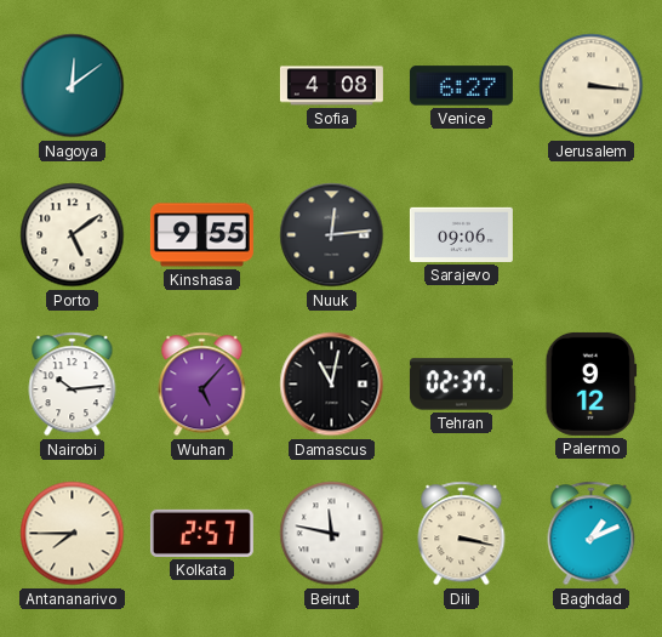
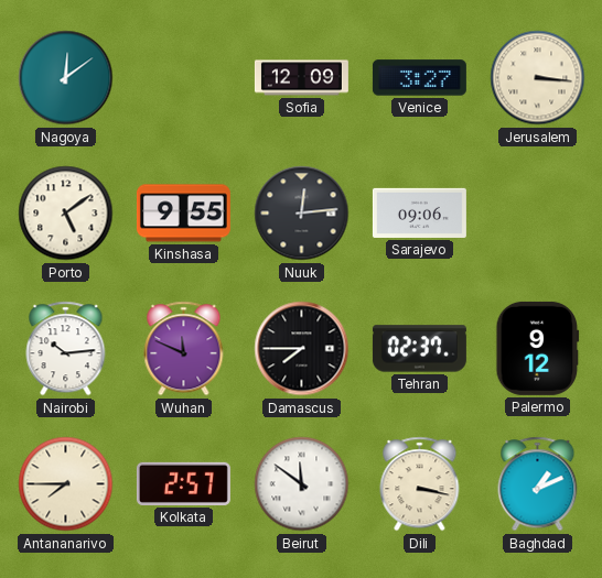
Sofia: 4:08 -> 12:09 (301, 78)
Venice: 6:27 -> 3:27 (419, 78)
Wuhan: 5:07 -> 11:49 (184, 349)
Damascus: 11:02 -> 7:45 (302, 349)
Beirut: 11:47 -> 11:51 (302, 484)
